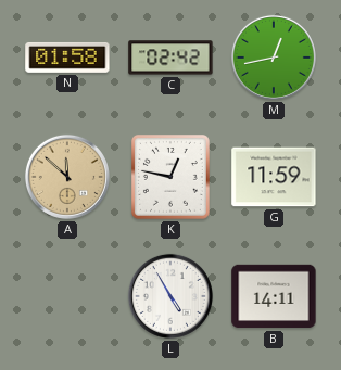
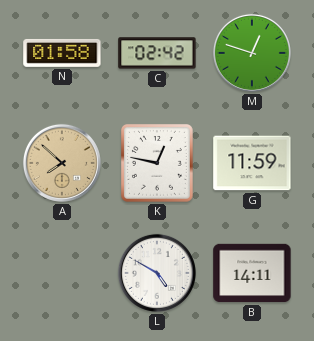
M: 12:43 -> 12:48 (252, 53)
A: 11:52 -> 7:52 (62, 163)
L: 4:55 -> 4:50 (157, 273)
